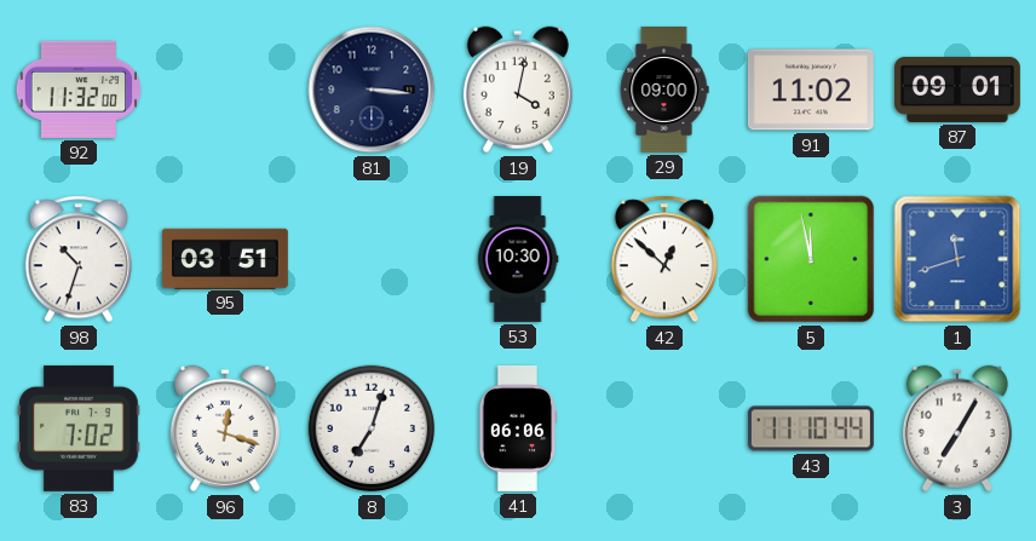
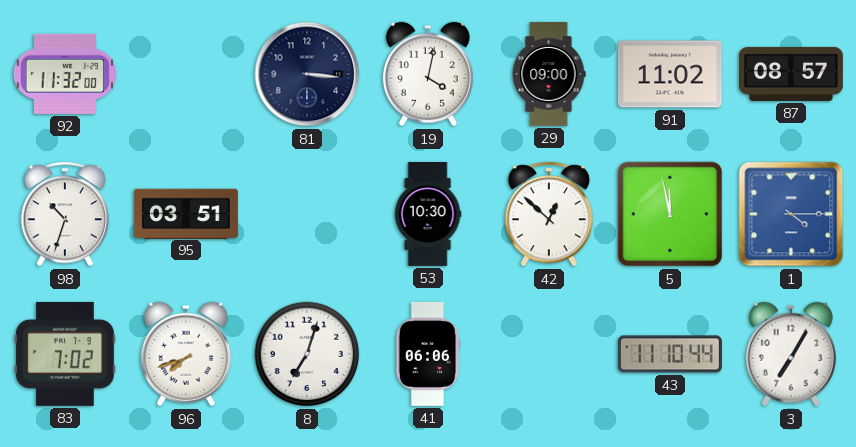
87: 09:01 -> 08:57 (791, 74)
1: 11:42 -> 4:15 (791, 214)
96: 12:18 -> 7:42 (186, 354)
